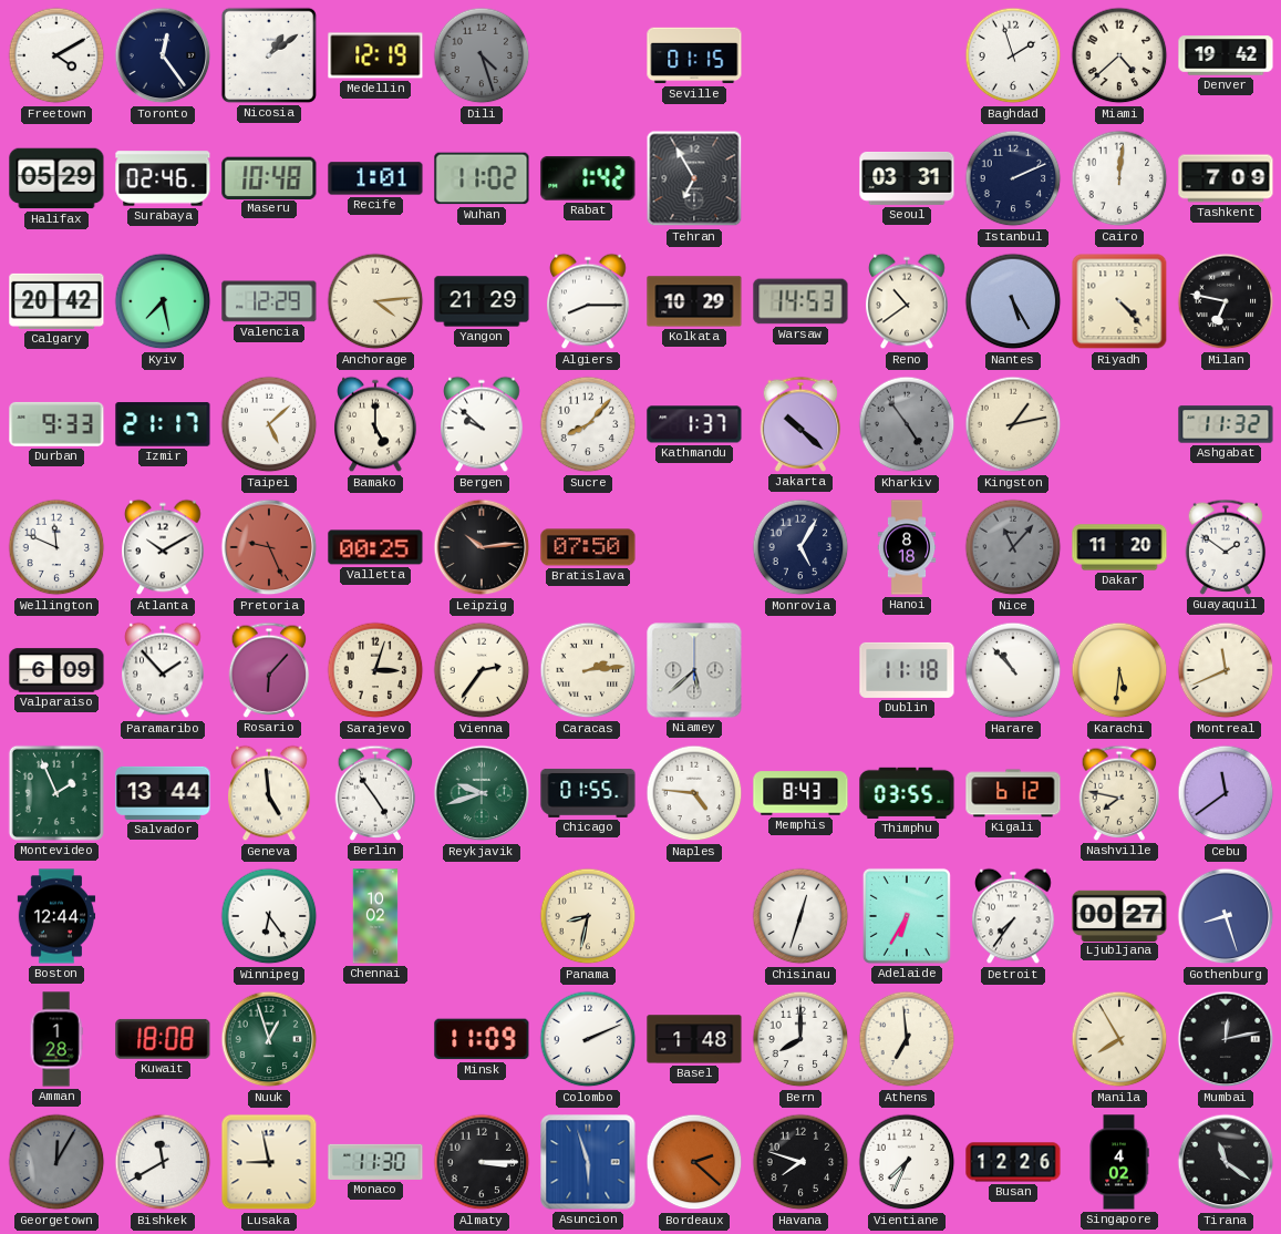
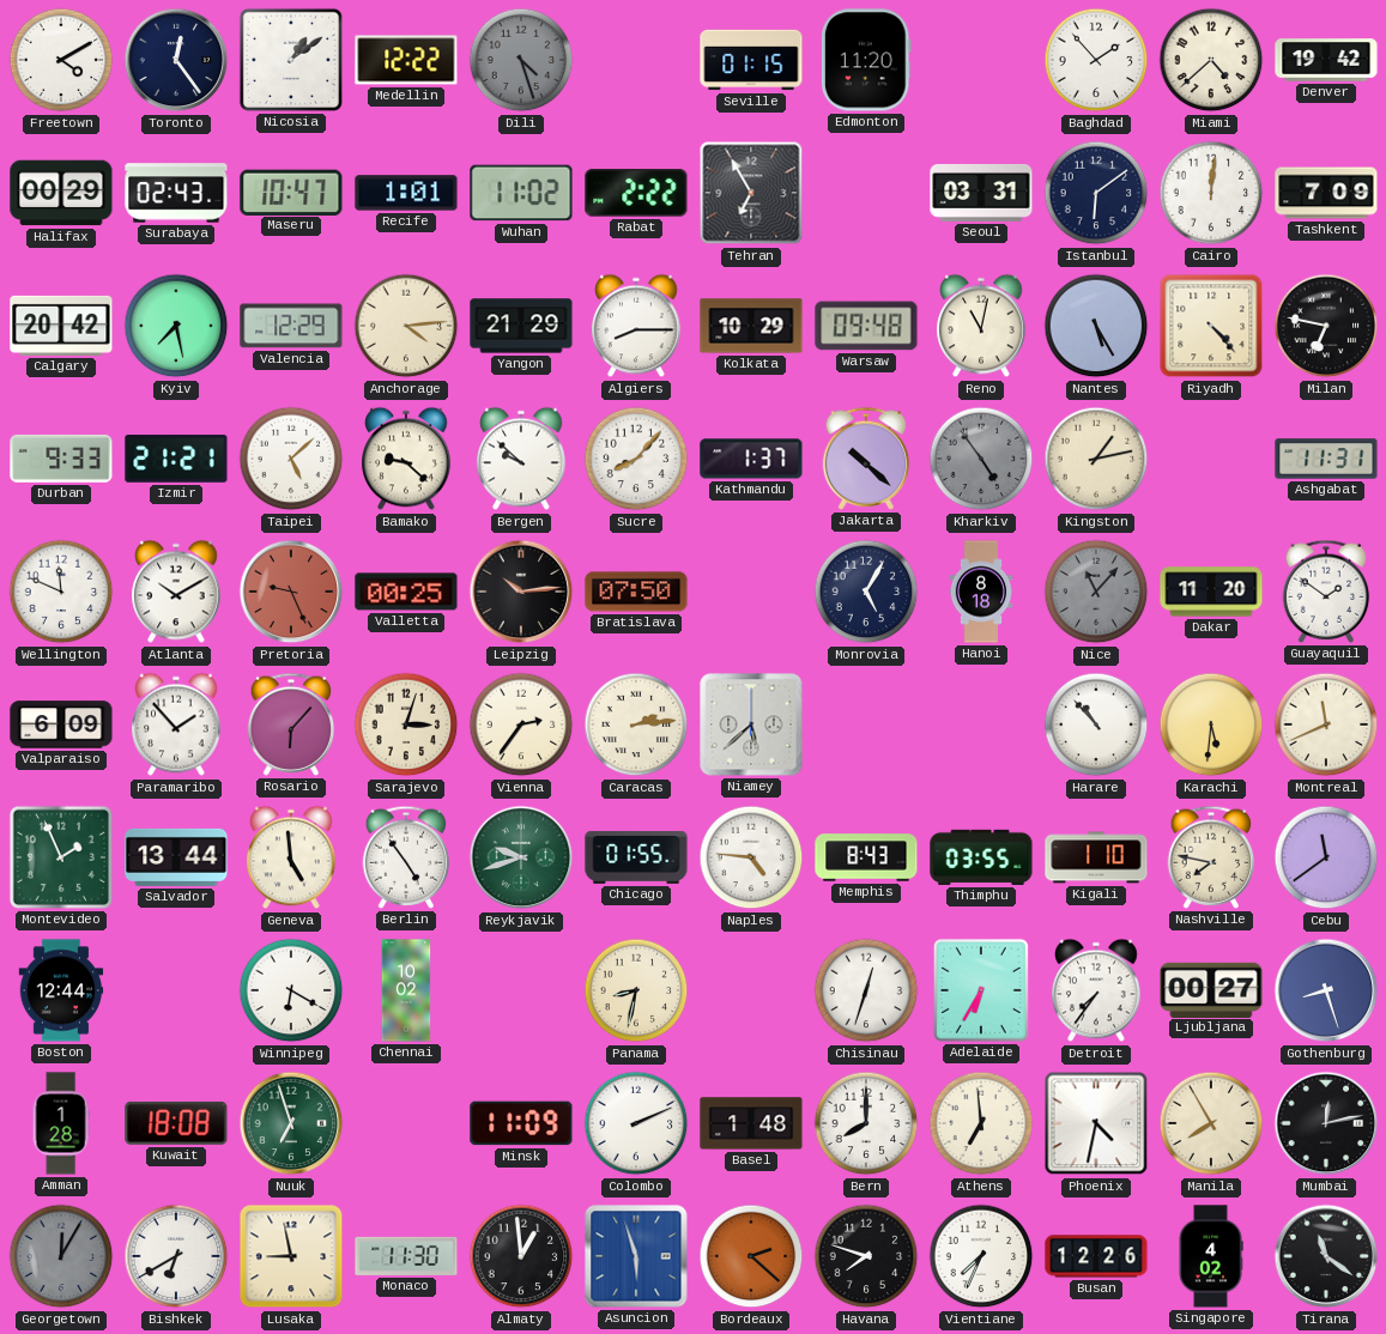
Medellin: 12:19 -> 12:22 (406, 60)
Edmonton: none -> 11:20 (866, 60)
Baghdad: 1:57 -> 1:53 (1096, 60)
Halifax: 05:29 -> 00:29 (61, 193)
Surabaya: 02:46 -> 02:43 (176, 193)
Maseru: 10:48 -> 10:47 (291, 192)
Rabat: 1:42 -> 2:22 (636, 193)
Istanbul: 2:11 -> 6:09 (1096, 193)
Warsaw: 14:53 -> 09:48 (866, 326)
Reno: 10:39 -> 11:02 (981, 326)
Izmir: 21:17 -> 21:21 (176, 459)
Bamako: 5:00 -> 9:22 (406, 459)
Ashgabat: 11:32 -> 11:31 (1326, 459)
Dublin: 11:18 -> none (907, 670)
Kigali: 6:12 -> 1:10 (1096, 857)
Winnipeg: 6:24 -> 6:20 (291, 990)
Nuuk: 12:57 -> 6:57 (291, 1123)
Phoenix: none -> 4:32 (1096, 1123)
Bishkek: 11:40 -> 6:40 (176, 1256)
Almaty: 3:15 -> 12:59 (521, 1256)
